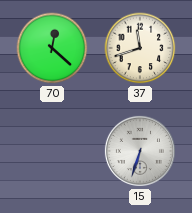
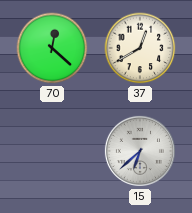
37: 11:42 -> 12:40 (140, 48)
15: 6:33 -> 6:38 (140, 151)
